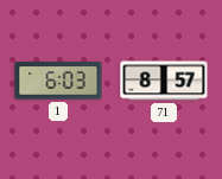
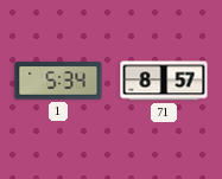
1: 6:03 -> 5:34 (58, 81)
